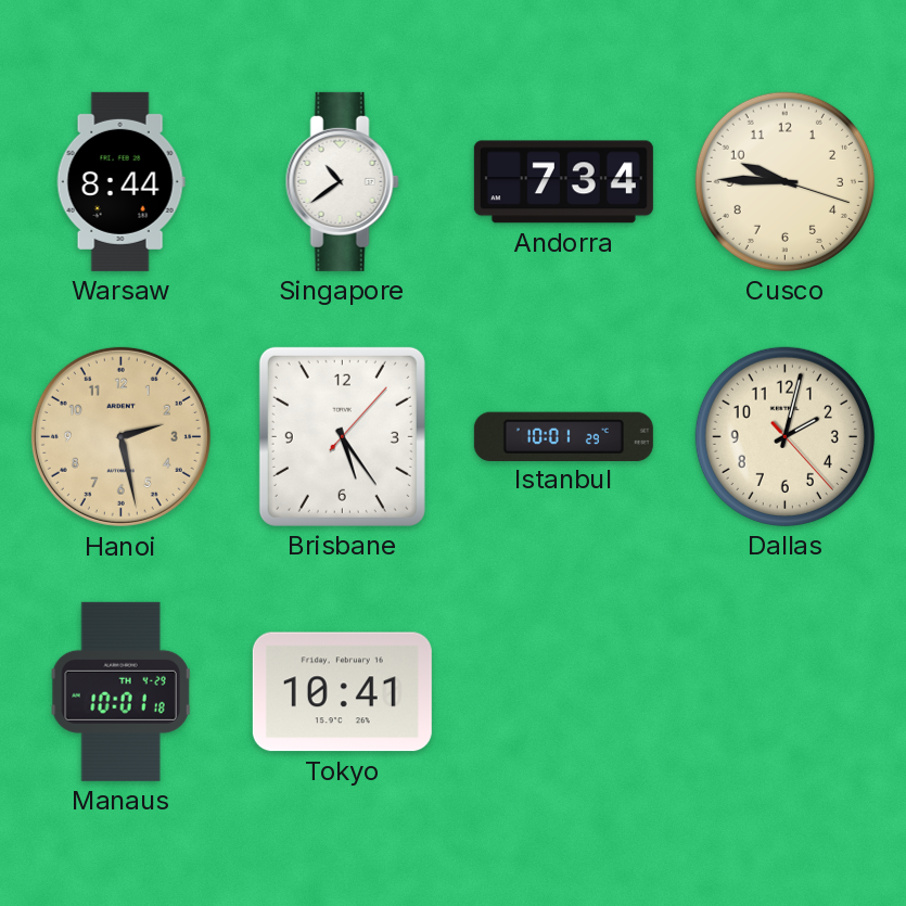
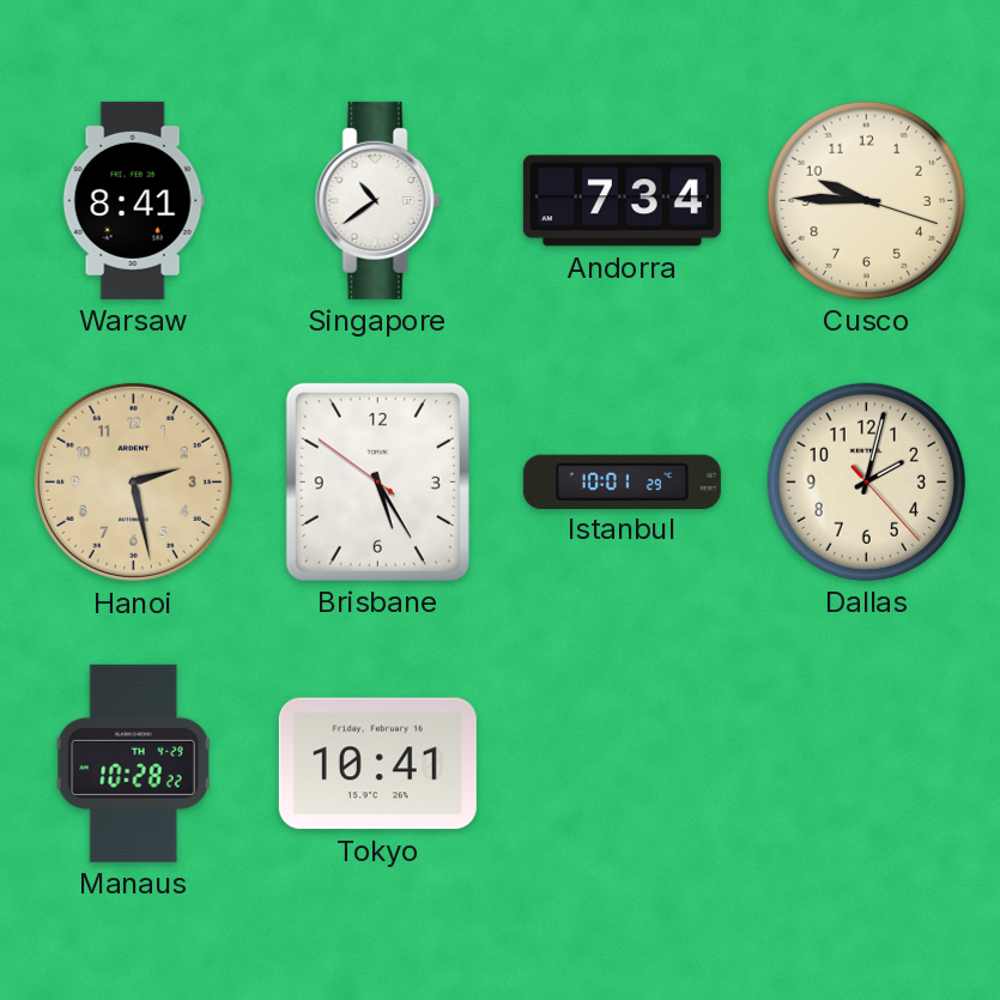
Warsaw: 8:44 -> 8:41 (133, 200)
Brisbane: 5:24:07 -> 5:24:51 (377, 481)
Manaus: 10:01 -> 10:28 (133, 763)
